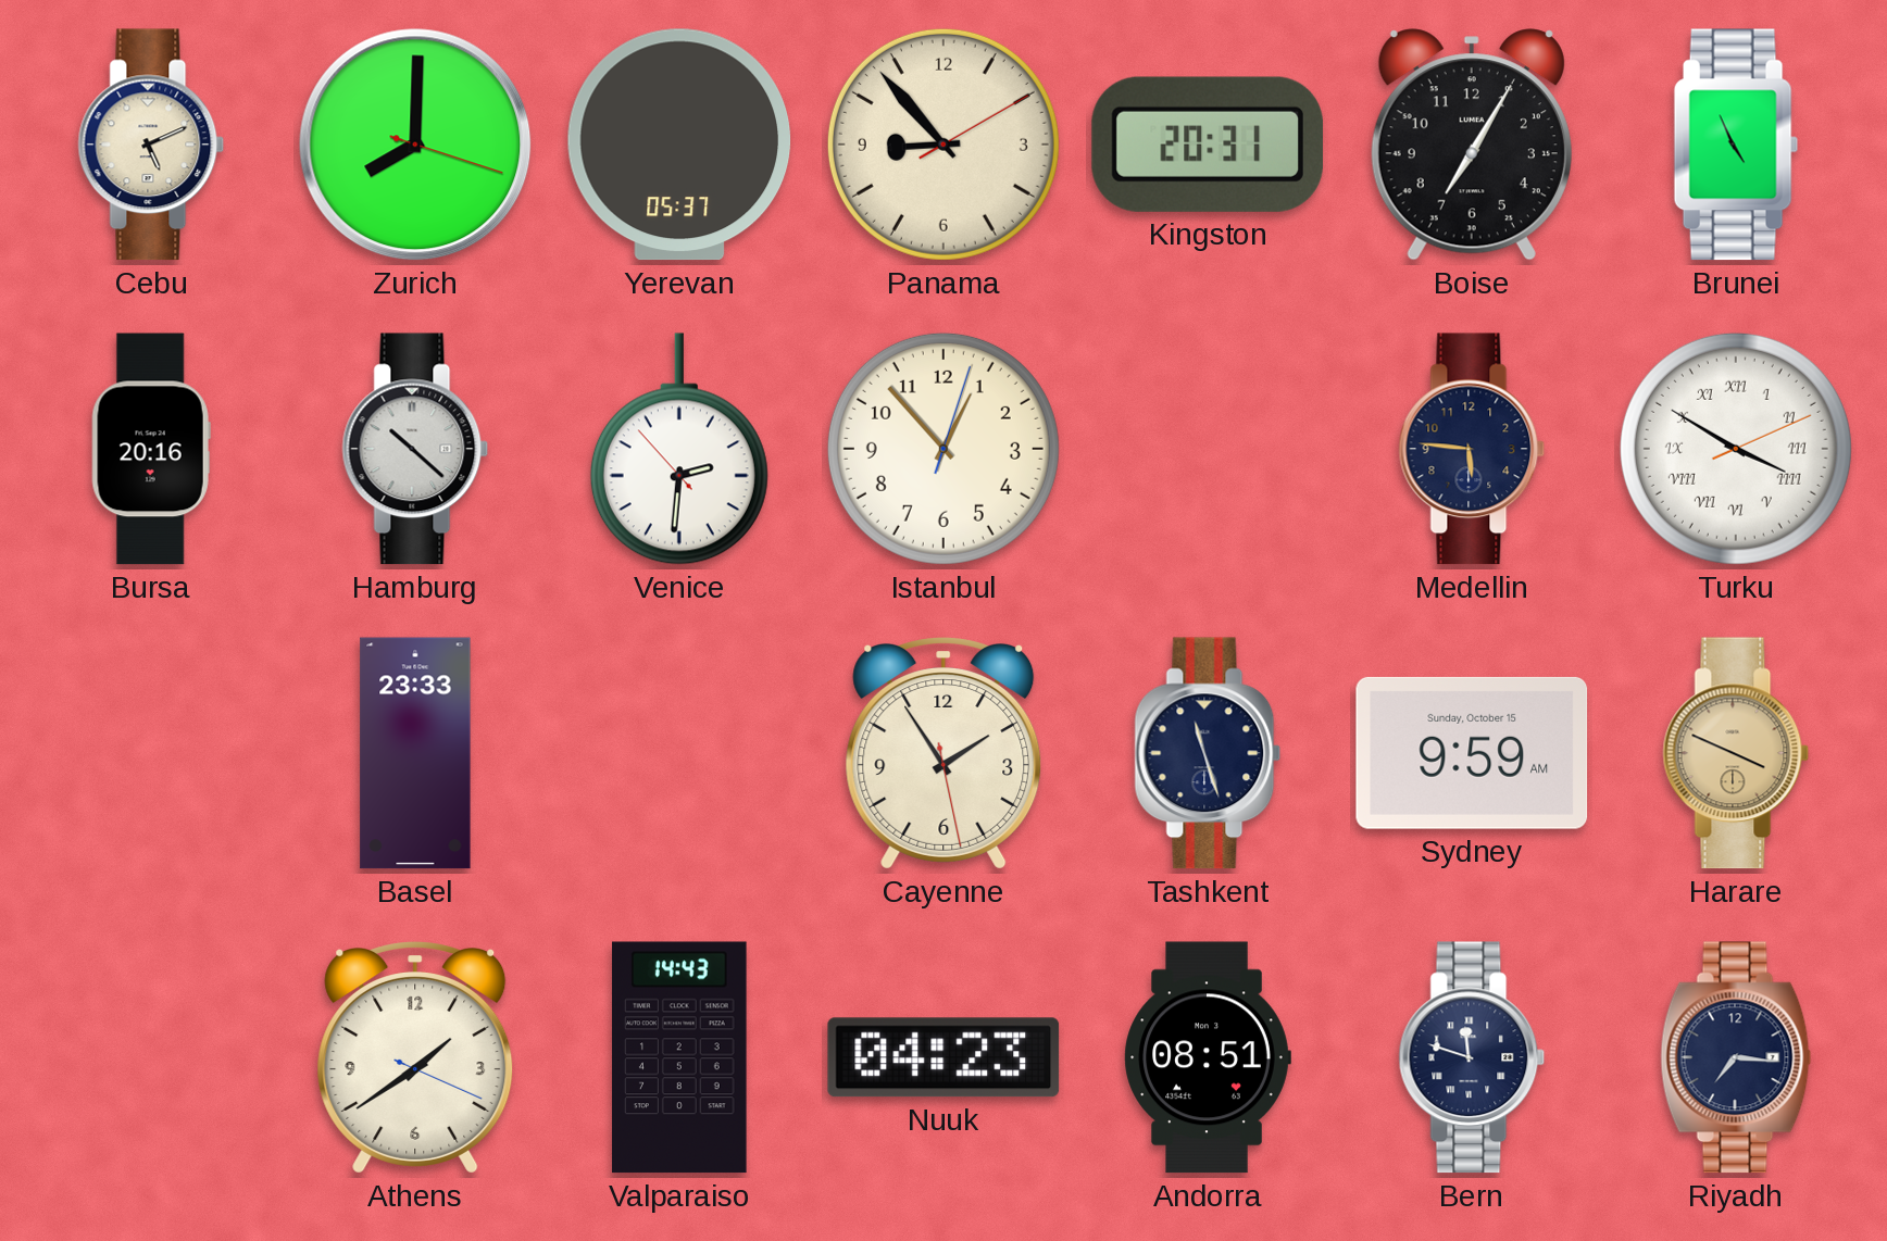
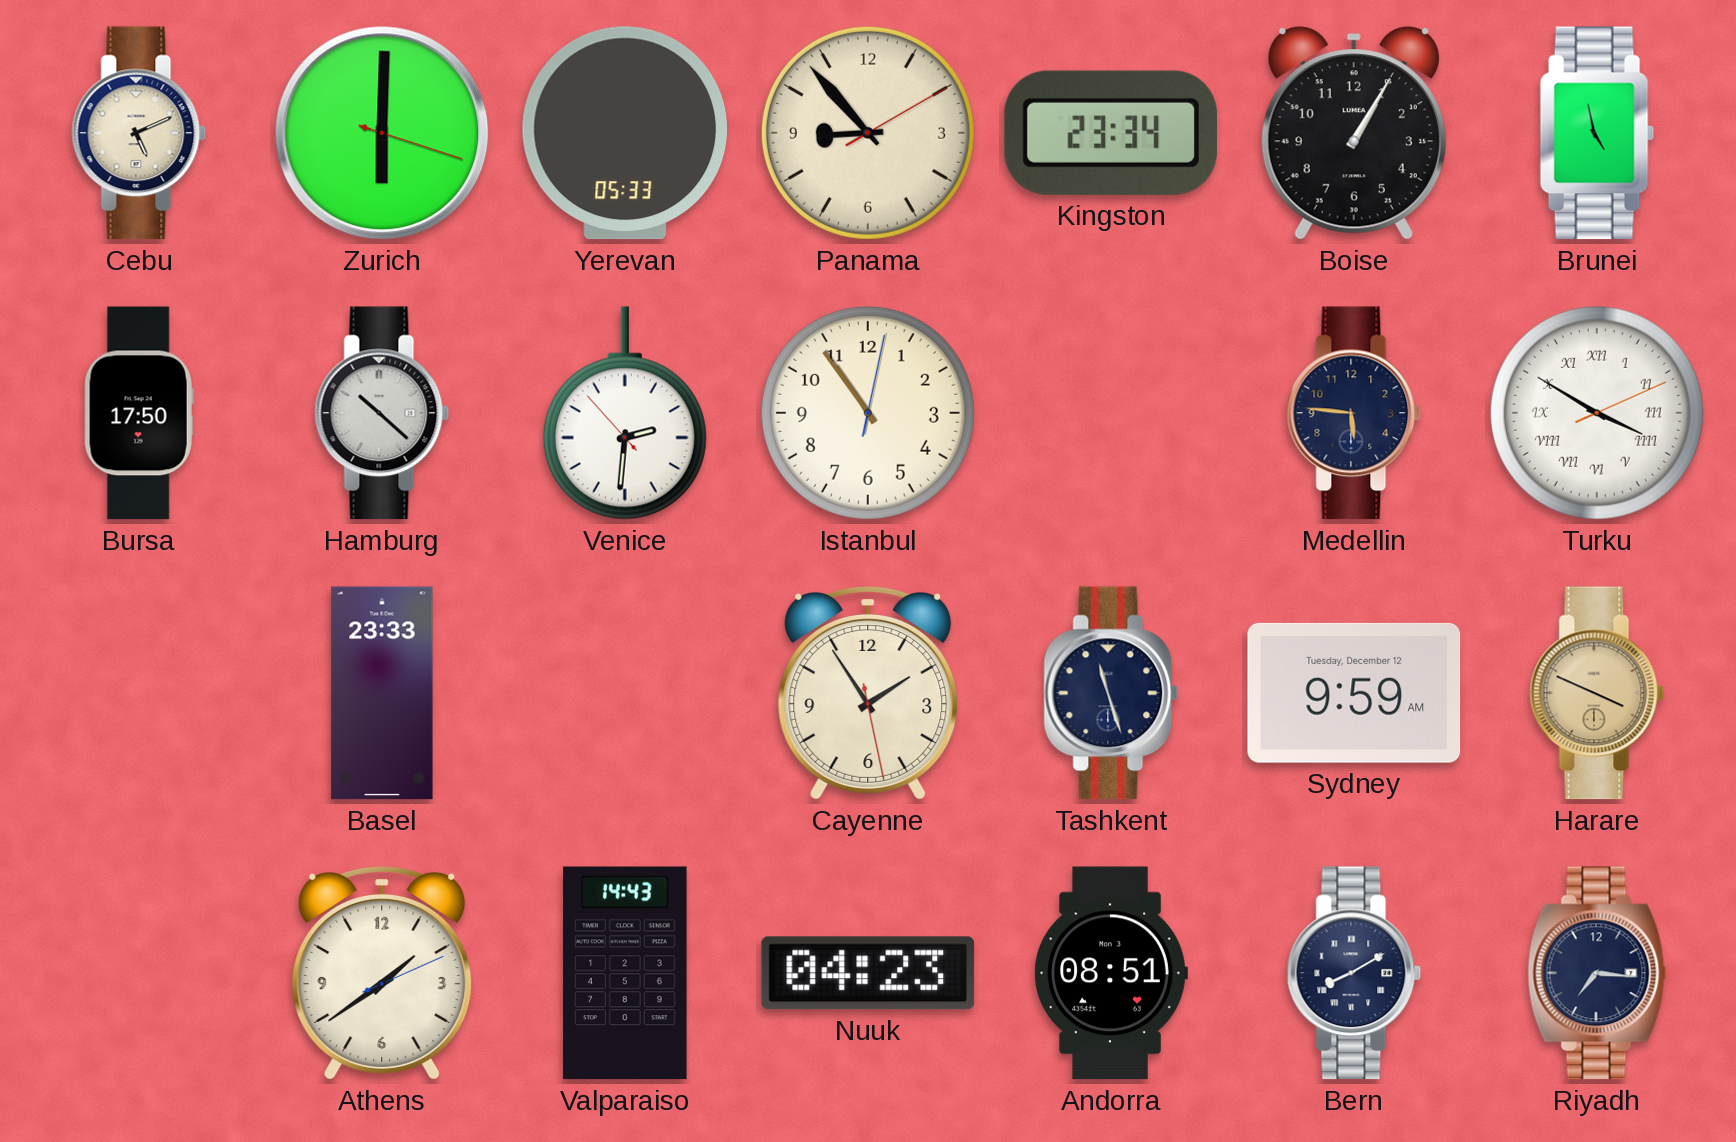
Zurich: 8:00 -> 6:00 (382, 133)
Yerevan: 05:37 -> 05:33 (625, 133)
Kingston: 20:31 -> 23:34 (1111, 133)
Boise: 7:05 -> 1:05 (1354, 133)
Brunei: 4:56 -> 4:58 (1597, 133)
Bursa: 20:16 -> 17:50 (139, 413)
Istanbul: 12:53 -> 10:54 (868, 413)
Sydney date: Sunday, October 15 -> Tuesday, December 12 (1354, 693)
Athens: 1:39:19 -> 1:39:11 (382, 973)
Bern: 11:48 -> 8:10 (1354, 973)
